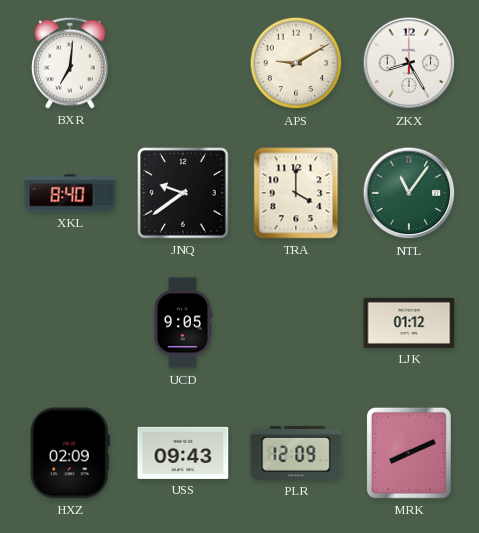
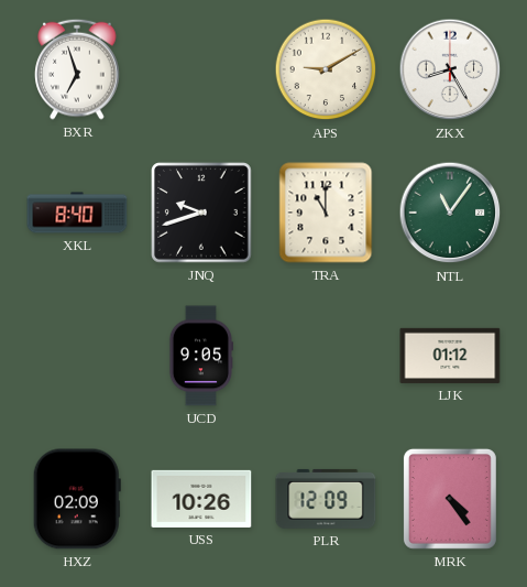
BXR: 7:01 -> 6:57 (77, 69)
JNQ: 9:39 -> 9:42 (201, 213)
TRA: 4:00 -> 11:00 (326, 213)
USS: 09:43 -> 10:26 (201, 499)
MRK: 8:11 -> 4:24 (450, 499)
